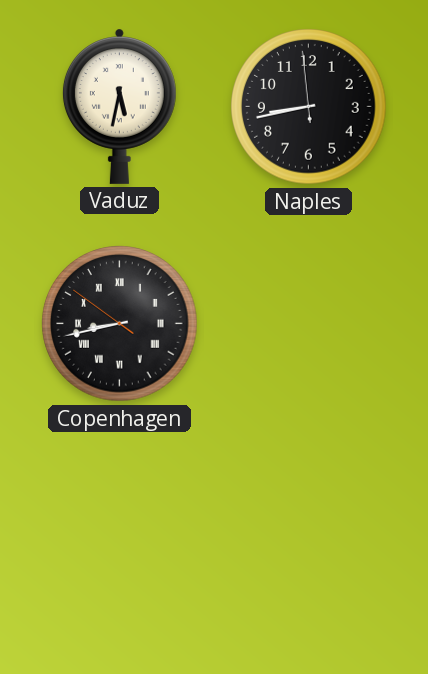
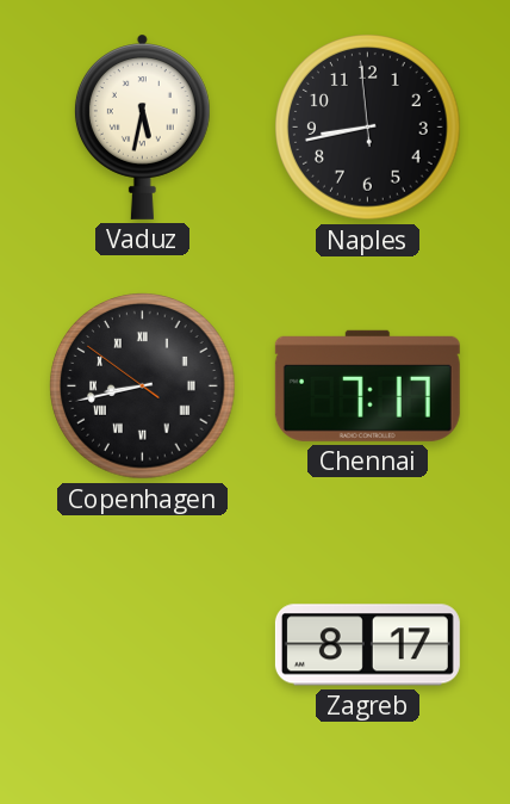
Chennai: none -> 7:17 (367, 385)
Zagreb: none -> 8:17 (367, 645)
